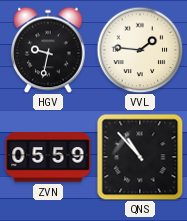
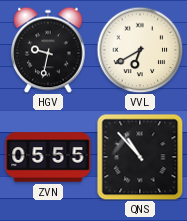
VVL: 1:46 -> 6:40 (140, 50)
ZVN: 05:59 -> 05:55 (48, 157)
